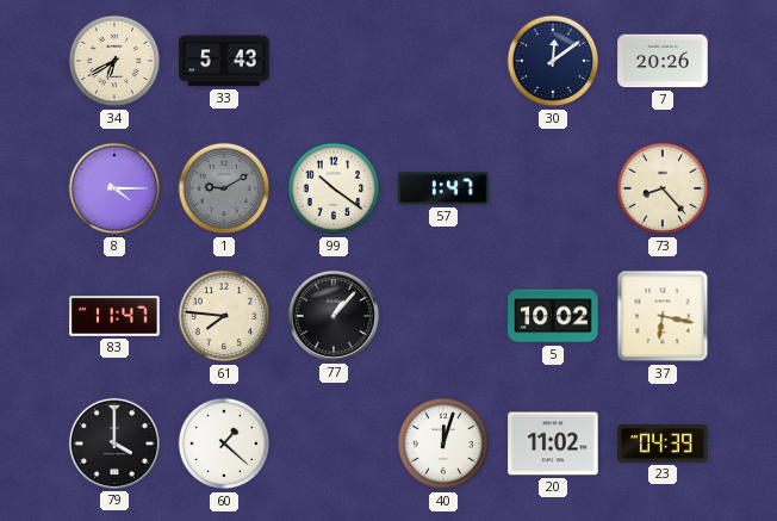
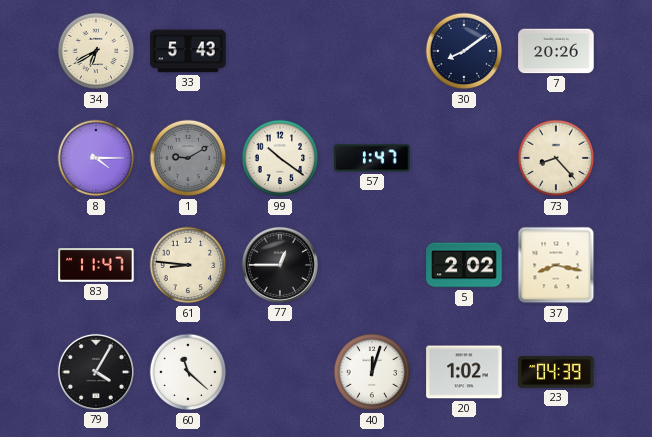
30: 12:09 -> 8:09 (464, 51)
61: 7:46 -> 8:46 (188, 265)
77: 1:07 -> 12:45 (280, 265)
5: 10:02 -> 2:02 (464, 265)
37: 6:17 -> 8:17 (556, 265)
79: 4:00 -> 4:05 (96, 372)
60: 1:22 -> 11:22 (188, 372)
20: 11:02 -> 1:02 (464, 372)
